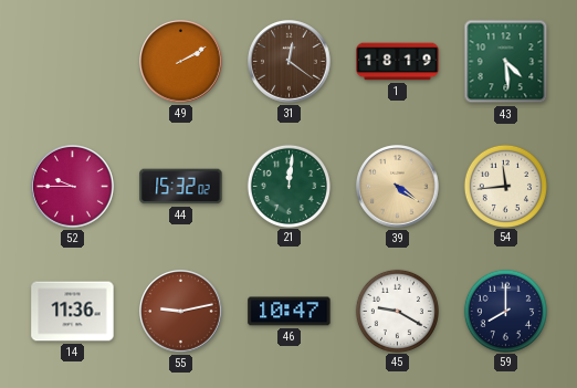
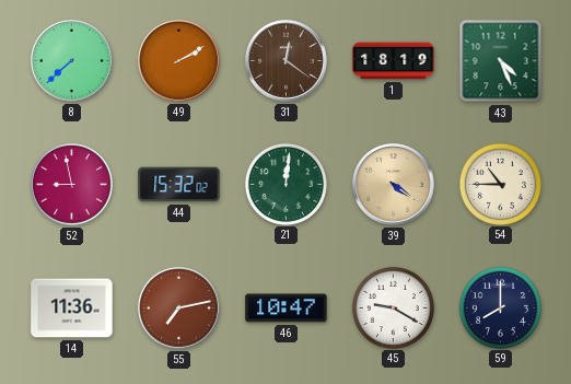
8: none -> 7:38 (72, 61)
43: 4:29 -> 4:26 (501, 61)
52: 9:45 -> 8:58 (72, 185)
54: 11:44 -> 10:45 (500, 184)
55: 9:13 -> 7:13 (179, 309)
